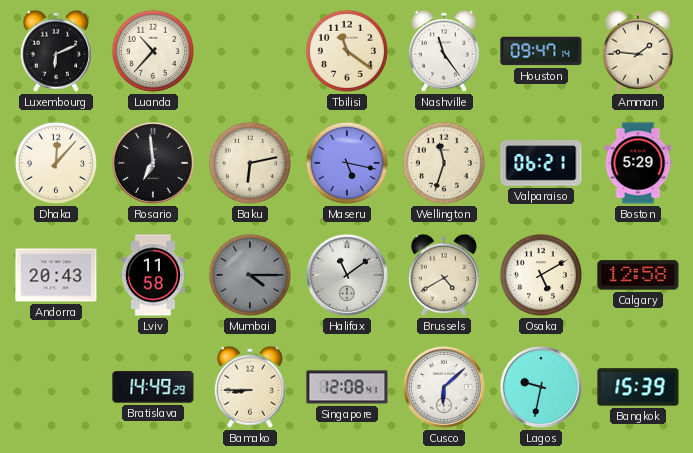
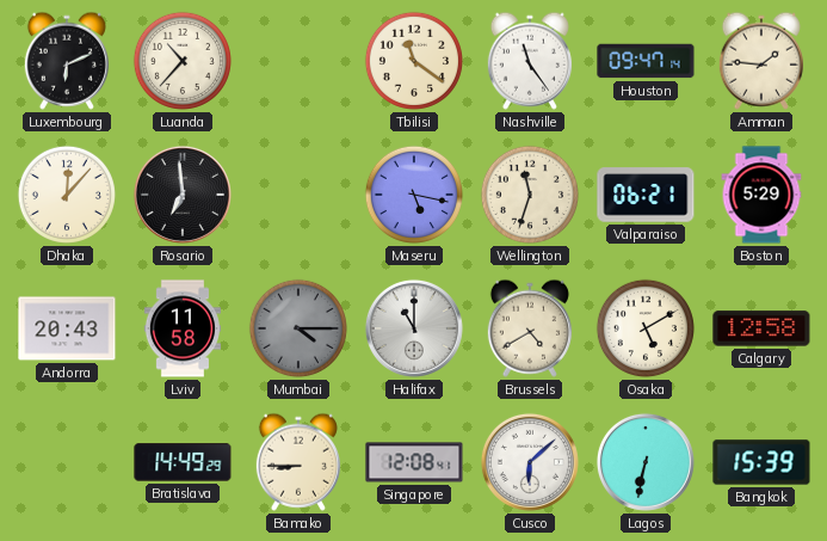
Baku: 6:13 -> none (250, 163)
Halifax: 11:09 -> 11:00 (414, 328)
Lagos: 9:32 -> 6:32 (646, 462)
